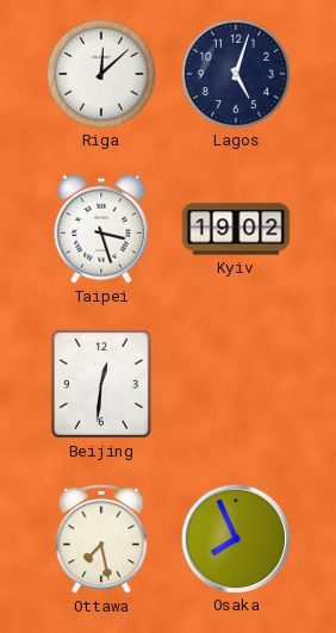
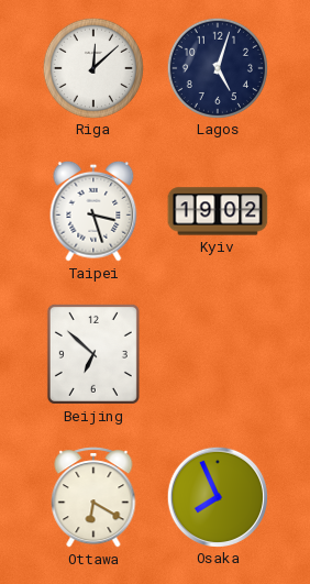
Beijing: 12:31 -> 6:52 (93, 354)
Ottawa: 7:28 -> 6:20 (93, 497)
